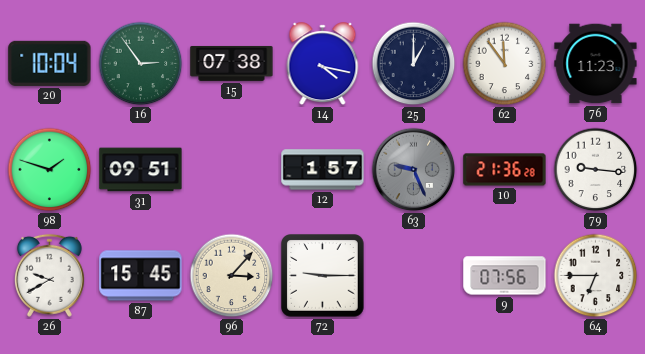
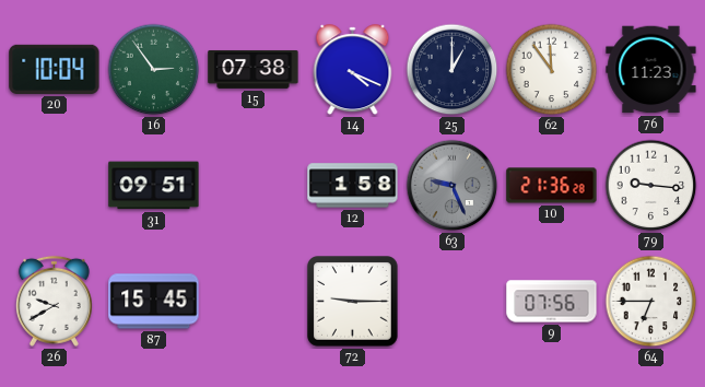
14: 4:17 -> 4:19 (353, 70)
98: 1:48 -> none (50, 170)
12: 1:57 -> 1:58 (353, 186)
96: 3:07 -> none (232, 276)
